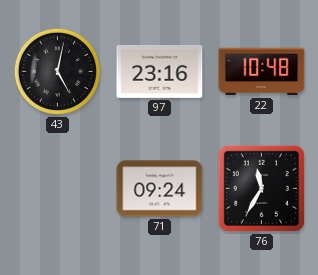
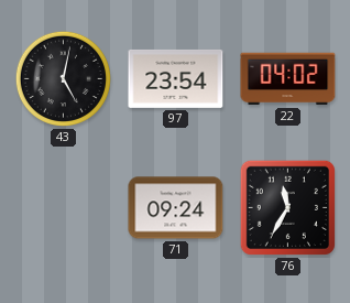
97: 23:16 -> 23:54 (176, 78)
22: 10:48 -> 04:02 (288, 79)
